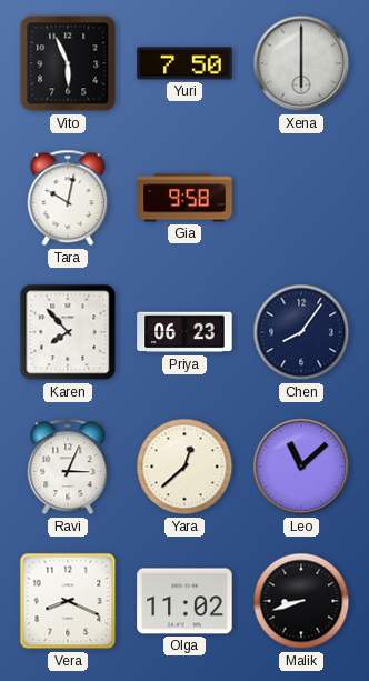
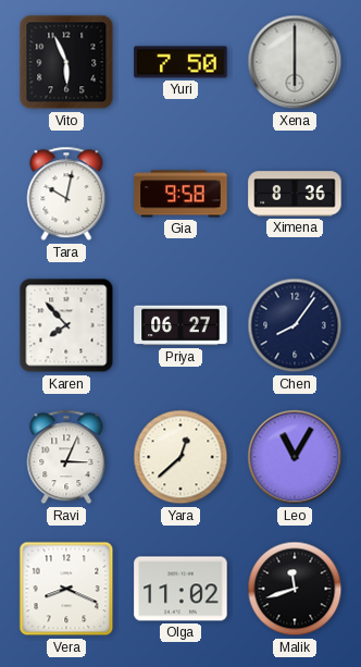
Ximena: none -> 8:36 (295, 194)
Priya: 06:23 -> 06:27 (180, 325)
Leo: 11:08 -> 11:05 (295, 457)
Malik: 8:42 -> 11:42 (295, 589)
